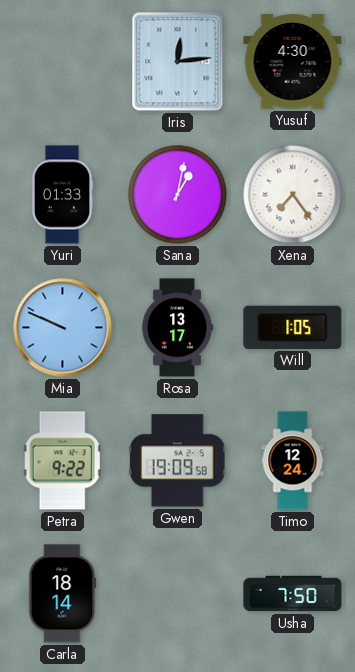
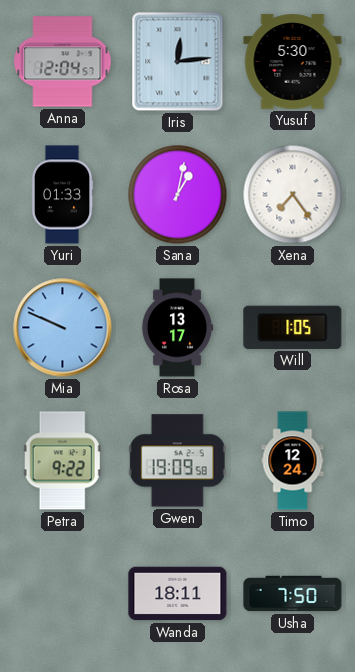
Anna: none -> 12:04 (63, 62)
Yusuf: 4:30 -> 5:30 (293, 62)
Carla: 18:14 -> none (63, 594)
Wanda: none -> 18:11 (178, 594)
